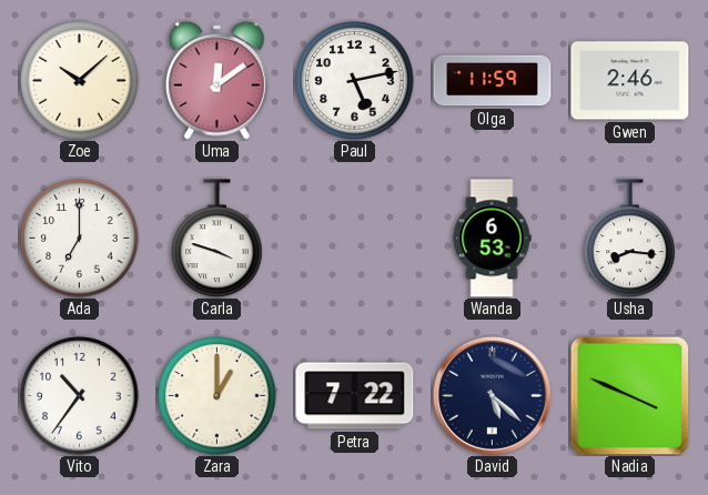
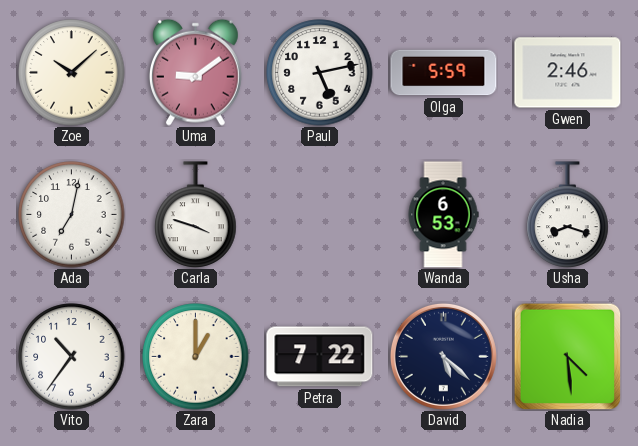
Uma: 12:09 -> 9:09 (195, 72)
Olga: 11:59 -> 5:59 (444, 73)
Ada: 7:00 -> 7:02 (72, 215)
Usha: 8:16 -> 8:18 (568, 215)
Nadia: 3:49 -> 4:29 (567, 356)
